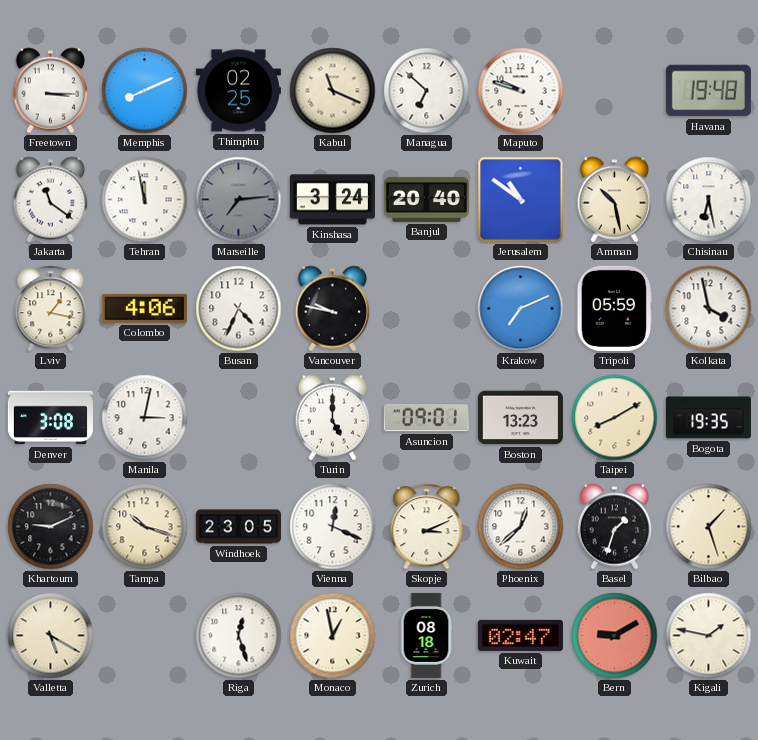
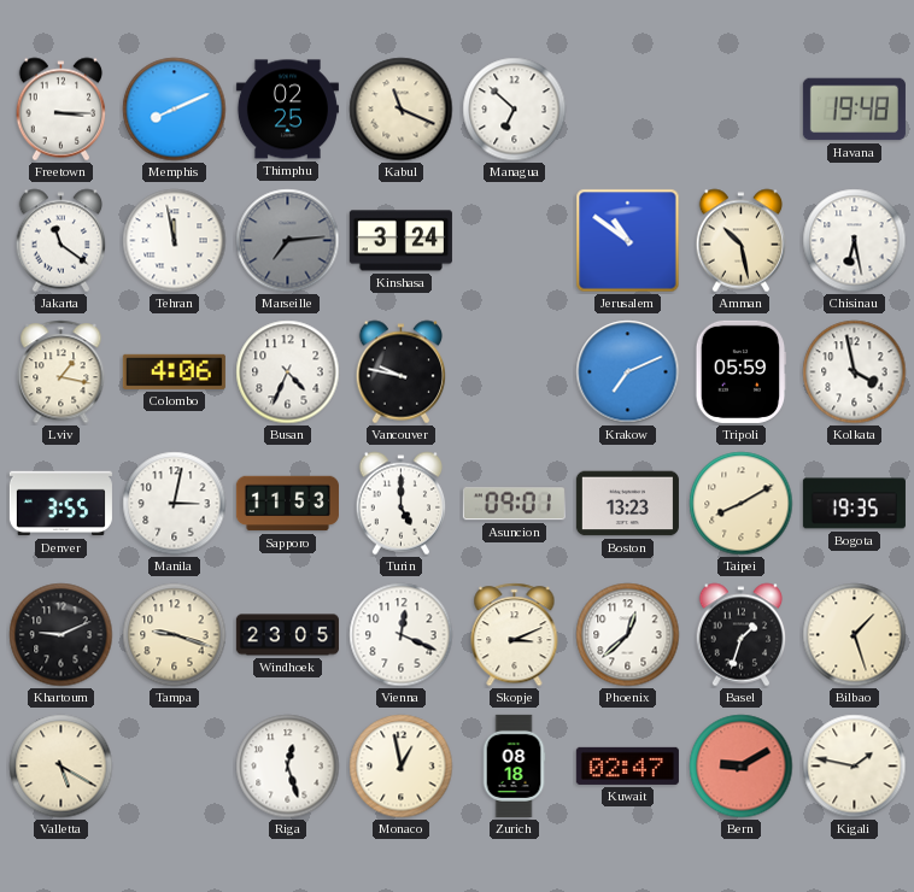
Maputo: 9:48 -> none (521, 91)
Banjul: 20:40 -> none (426, 199)
Denver: 3:08 -> 3:55 (60, 504)
Sapporo: none -> 11:53 (287, 504)
Tampa: 10:18 -> 9:18 (175, 635)
